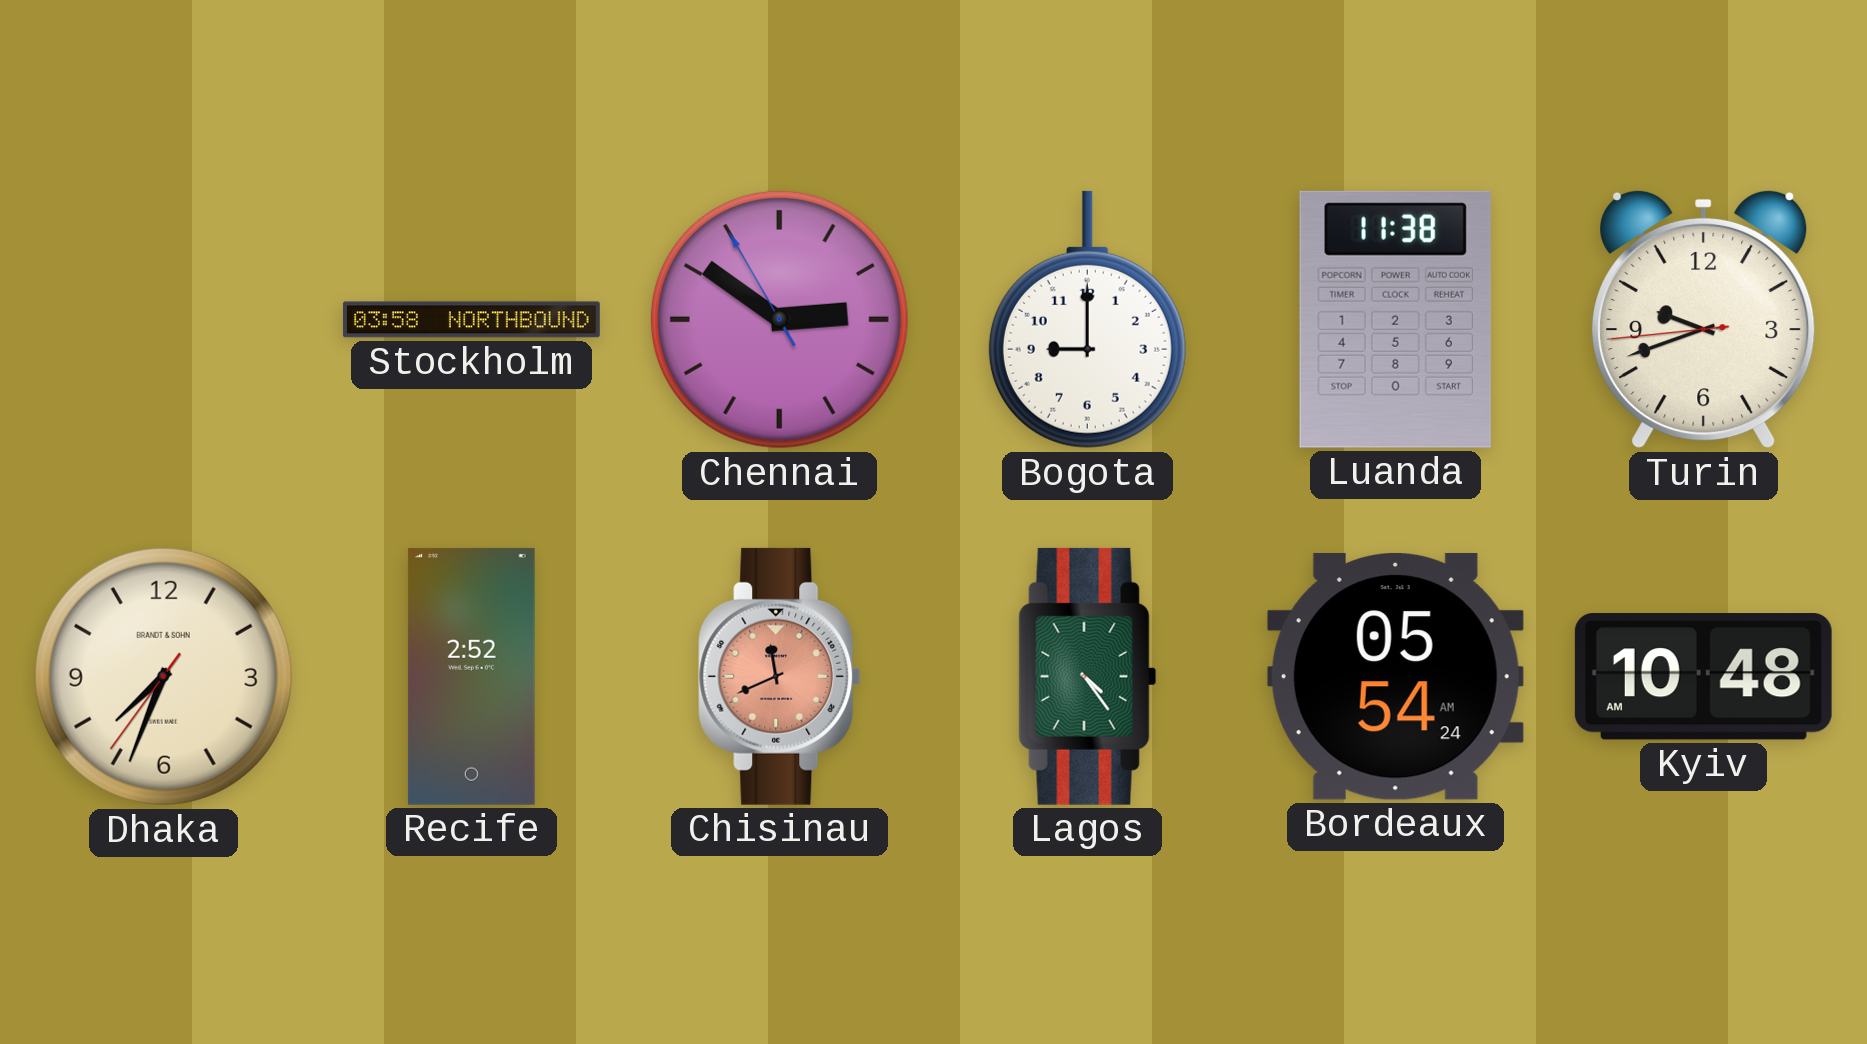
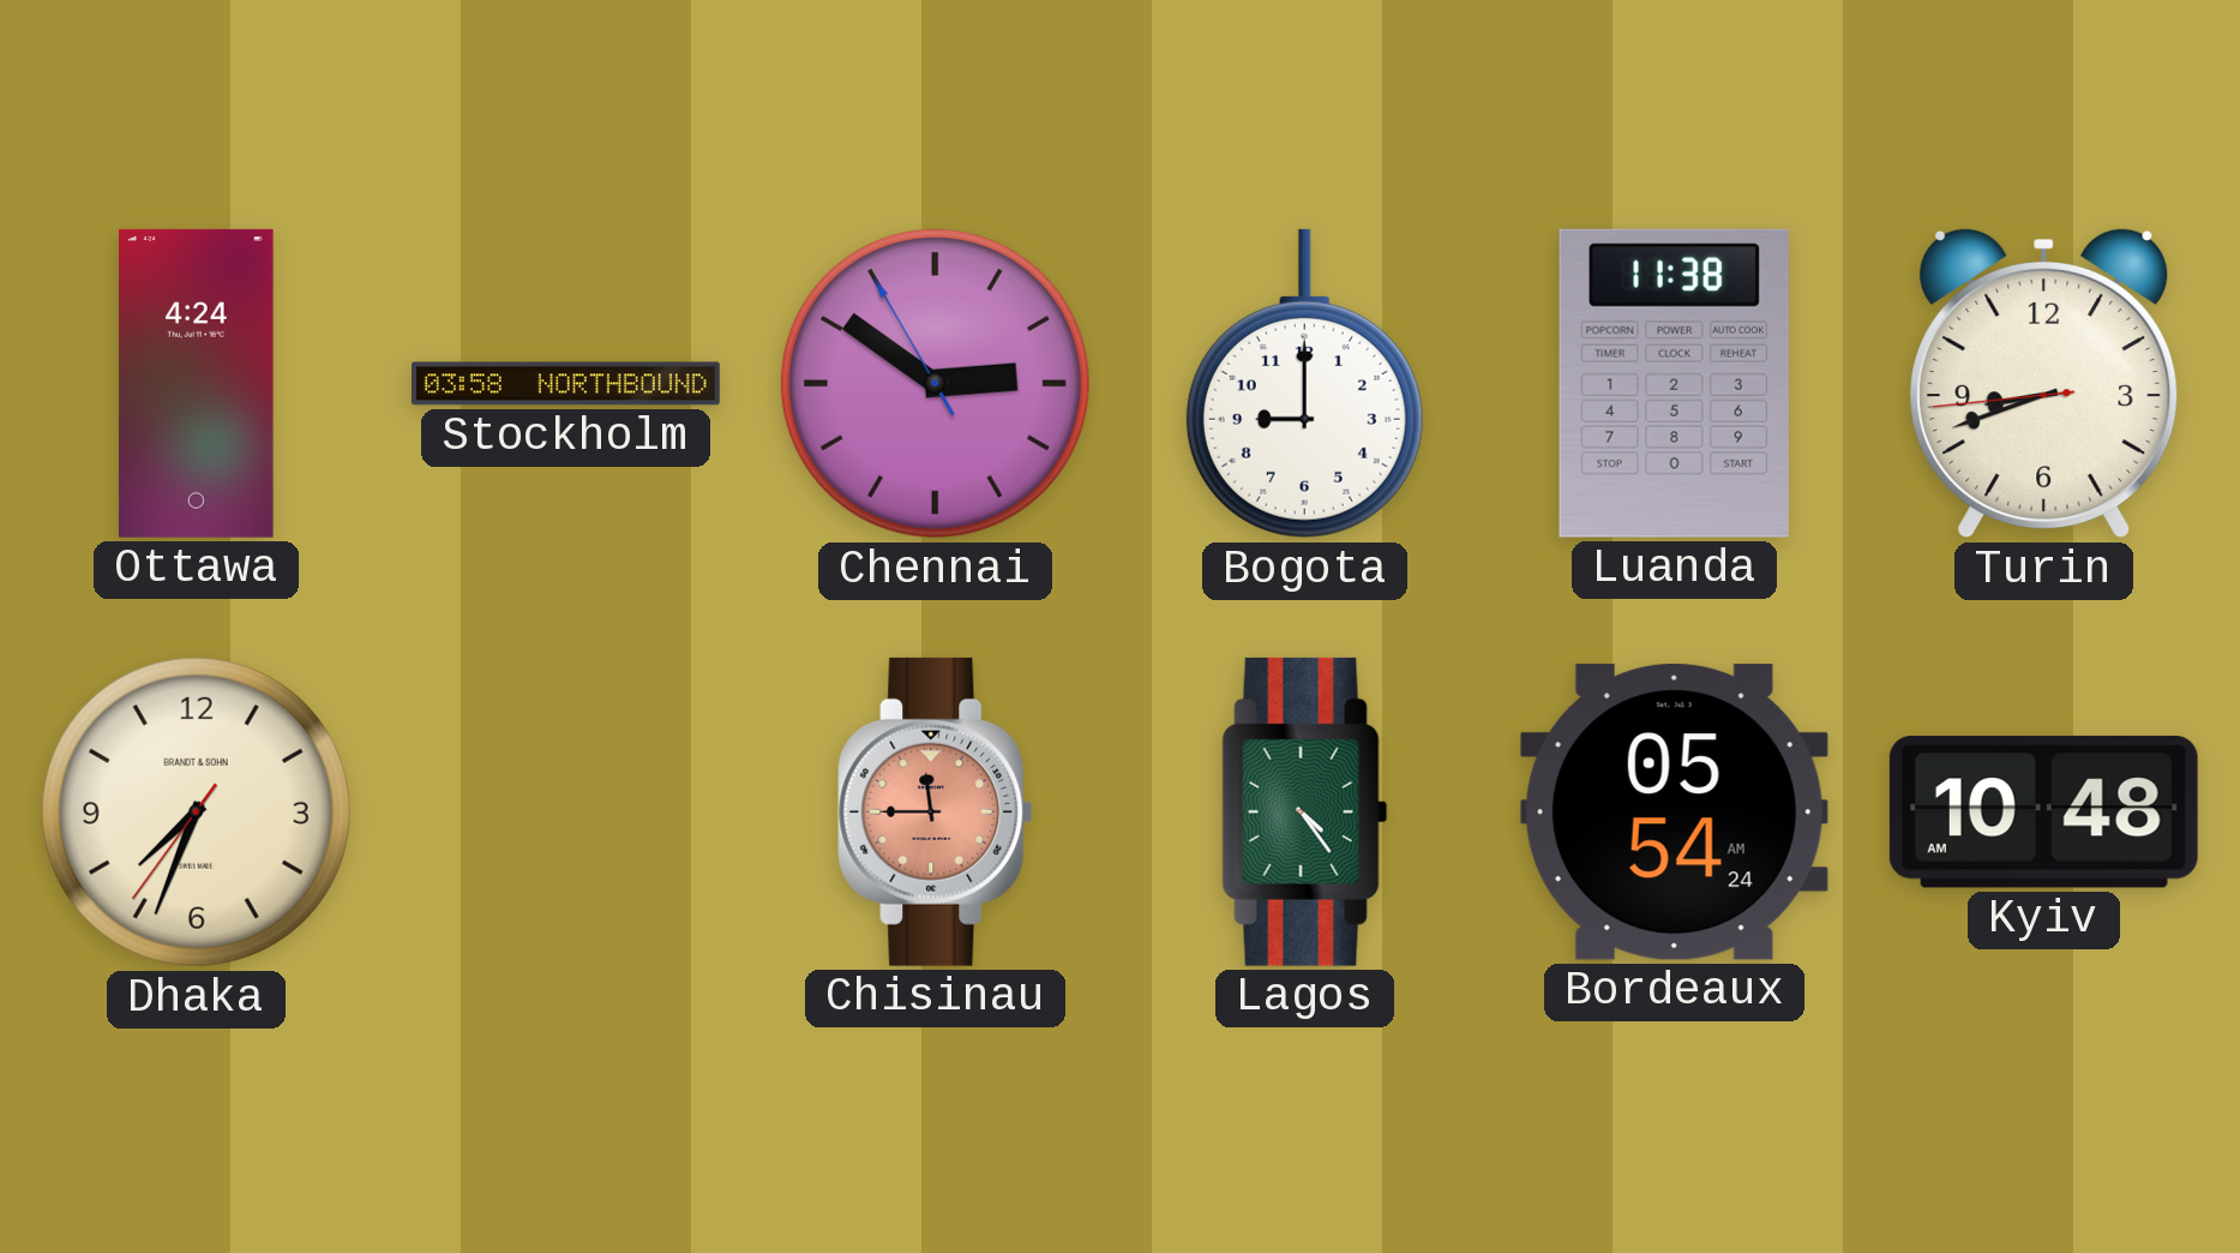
Ottawa: none -> 4:24 (197, 383)
Turin: 9:41 -> 8:41 (2044, 383)
Recife: 2:52 -> none (471, 676)
Chisinau: 11:41 -> 11:45 (936, 811)
